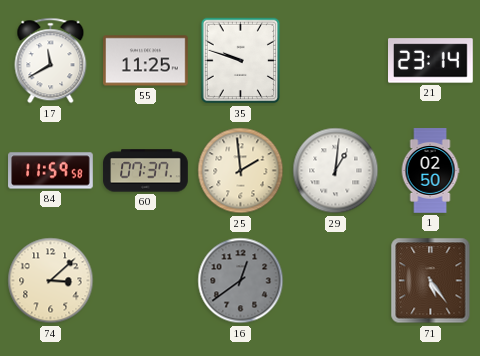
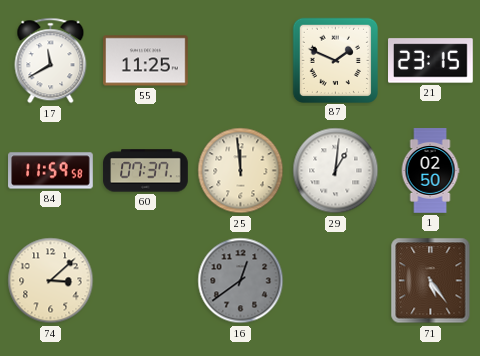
35: 9:48 -> none (241, 61)
87: none -> 1:49 (335, 60)
21: 23:14 -> 23:15 (431, 61)
25: 1:59 -> 11:59 (241, 171)
